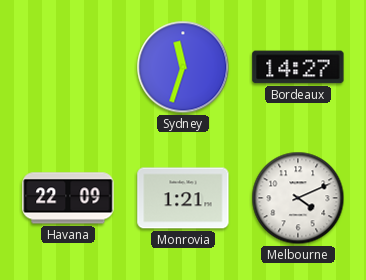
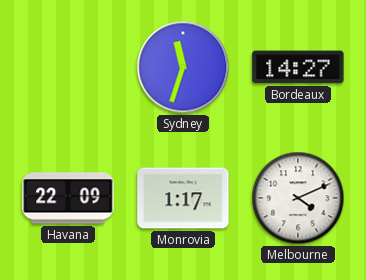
Monrovia: 1:21 -> 1:17 (183, 198)
